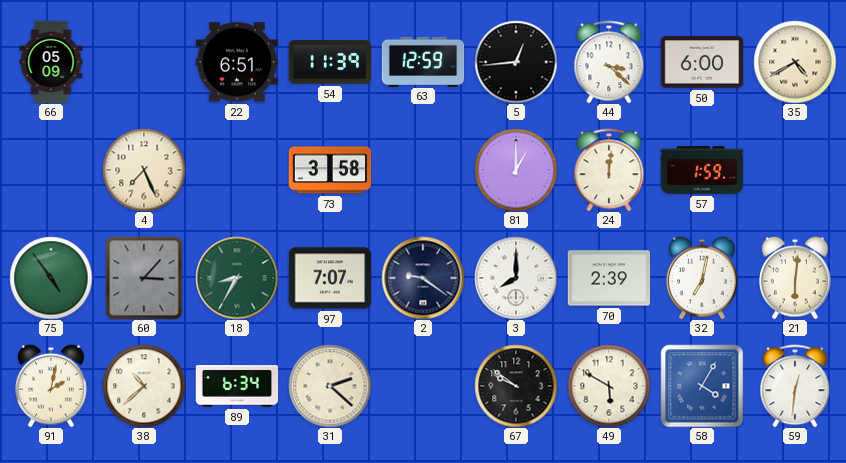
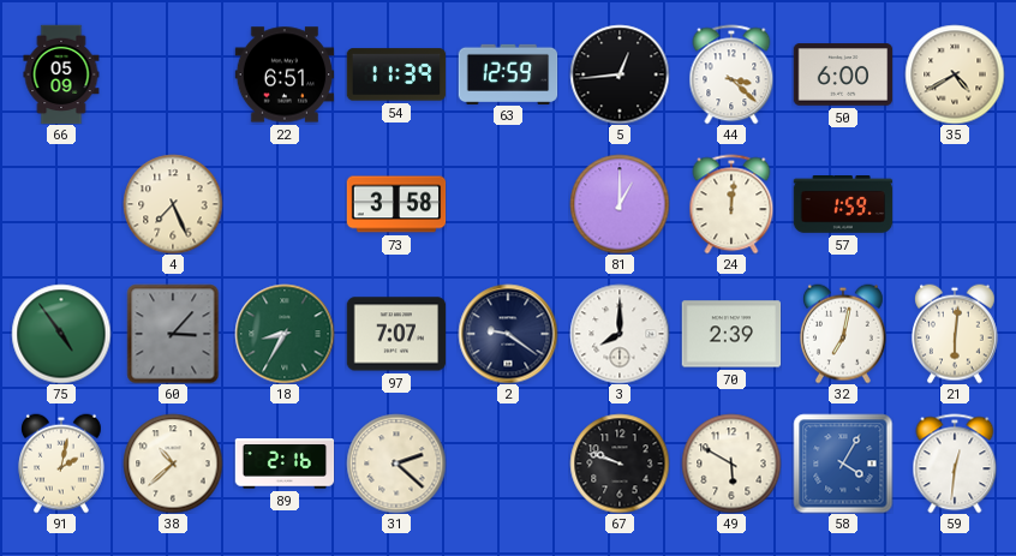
89: 6:34 -> 2:16 (285, 464)
67: 9:51 -> 9:48 (620, 464)
